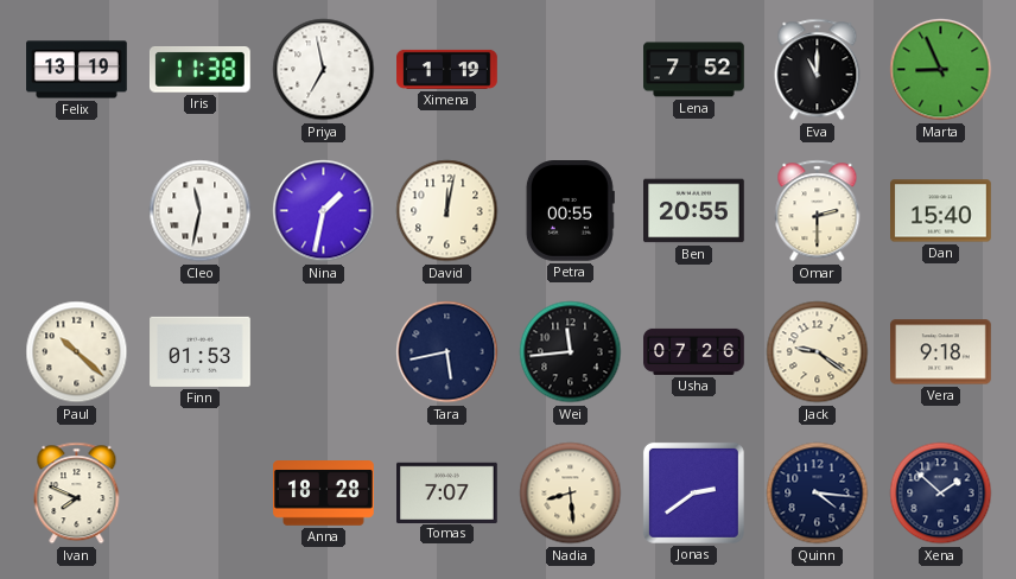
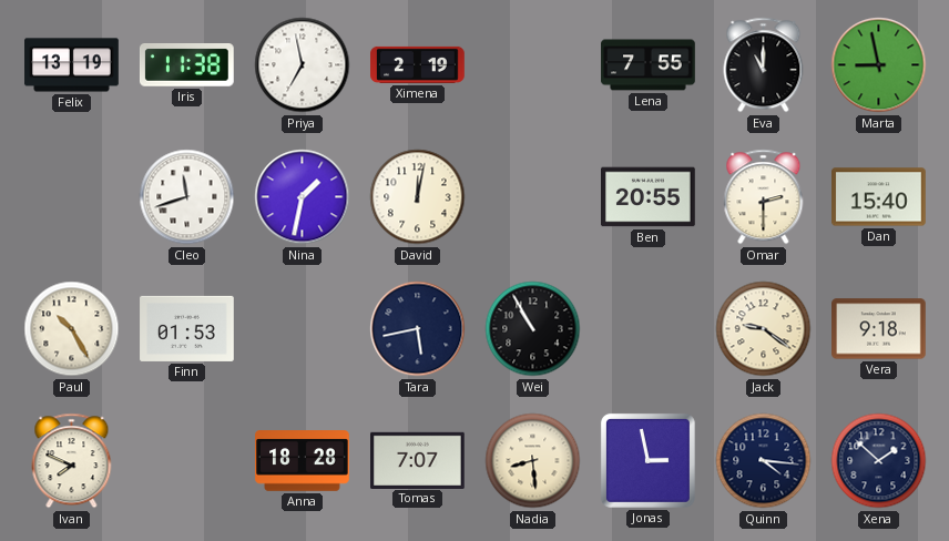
Ximena: 1:19 -> 2:19 (418, 64)
Lena: 7:52 -> 7:55 (649, 65)
Marta: 8:56 -> 8:58 (879, 65)
Cleo: 11:32 -> 11:42 (187, 197)
Petra: 00:55 -> none (570, 211)
Paul: 10:22 -> 10:25 (72, 329)
Wei: 11:44 -> 10:55 (533, 329)
Usha: 07:26 -> none (694, 351)
Jonas: 2:39 -> 2:58 (647, 460)
